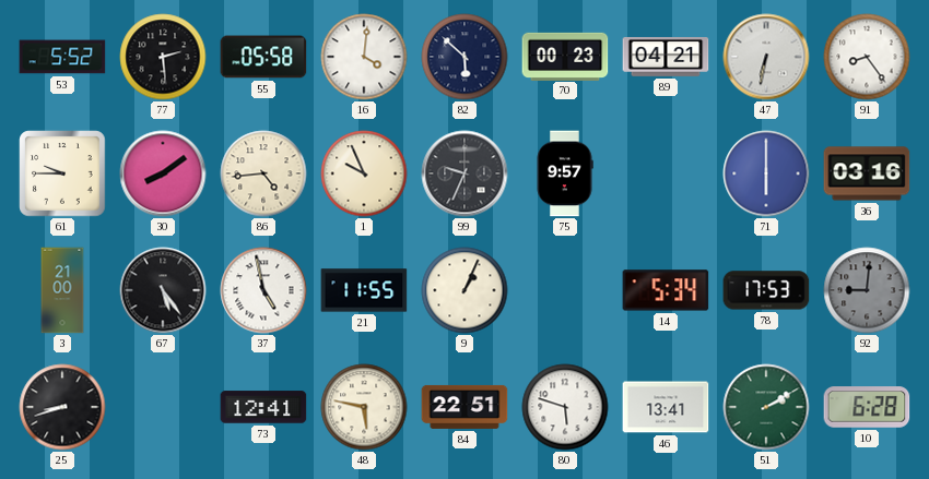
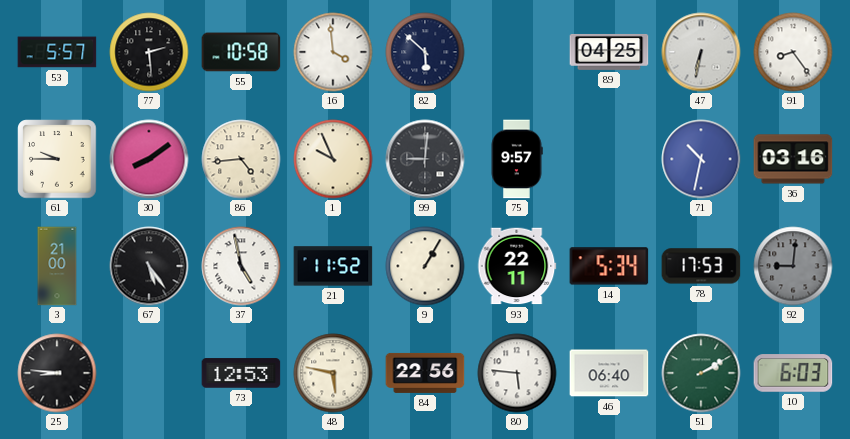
53: 5:52 -> 5:57 (57, 52)
55: 05:58 -> 10:58 (241, 52)
16: 4:01 -> 3:59 (333, 52)
70: 00:23 -> none (565, 56)
89: 04:21 -> 04:25 (609, 52)
99: 9:34 -> 9:01 (425, 159)
71: 6:00 -> 10:32 (701, 159)
21: 11:55 -> 11:52 (333, 266)
9: 1:04 -> 1:05 (425, 266)
93: none -> 22:11 (517, 266)
25: 8:42 -> 8:46 (57, 373)
73: 12:41 -> 12:53 (241, 373)
84: 22:51 -> 22:56 (425, 373)
80: 5:48 -> 5:46 (517, 373)
46: 13:41 -> 06:40 (609, 373)
10: 6:28 -> 6:03 (793, 373)
